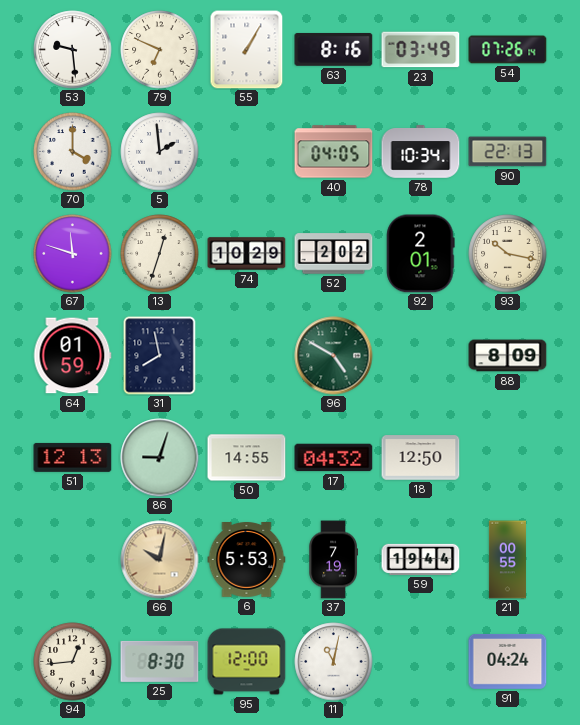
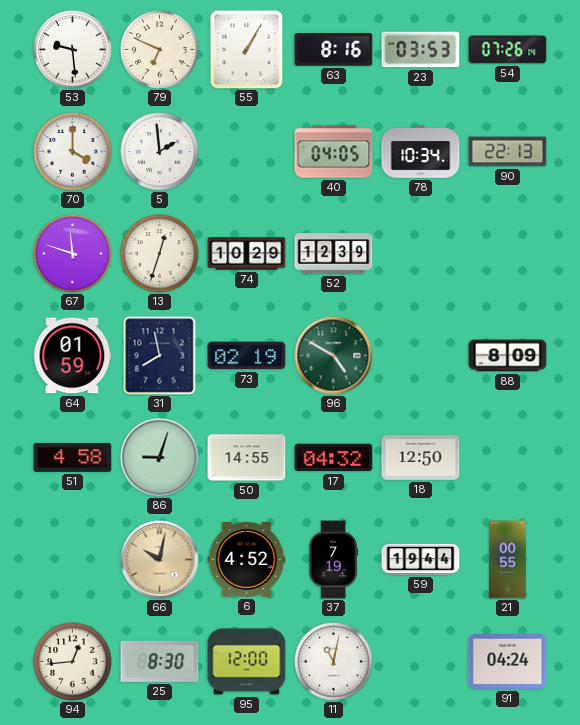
23: 03:49 -> 03:53 (421, 50)
52: 2:02 -> 12:39 (334, 254)
92: 2:01 -> none (421, 254)
93: 10:17 -> none (508, 254)
73: none -> 02:19 (247, 356)
51: 12:13 -> 4:58 (73, 457)
6: 5:53 -> 4:52 (247, 560)
